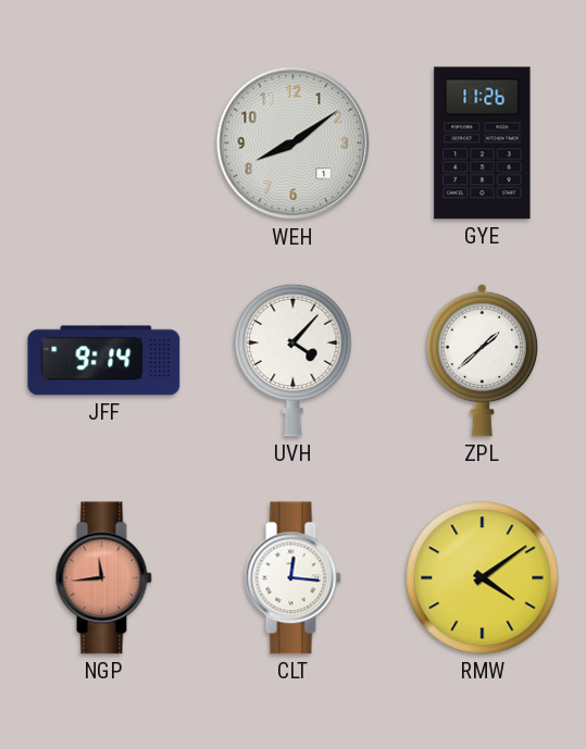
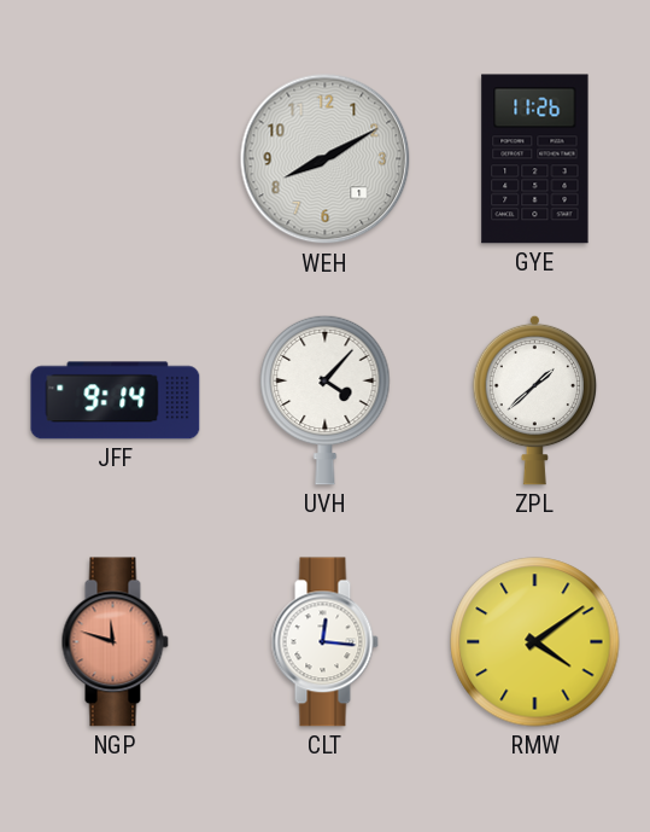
WEH: 8:09 -> 8:10 (326, 159)
NGP: 11:44 -> 11:48 (115, 642)
